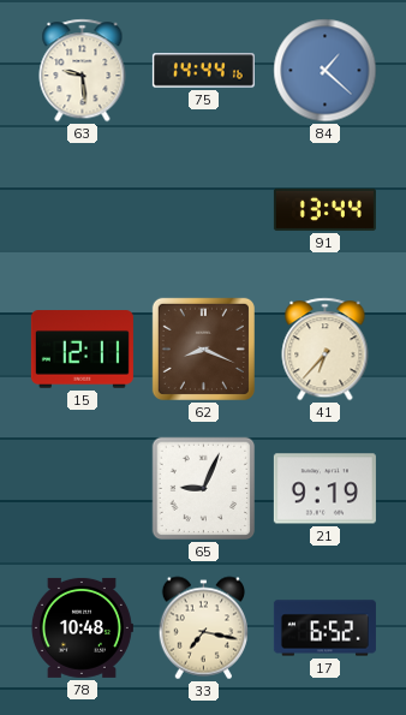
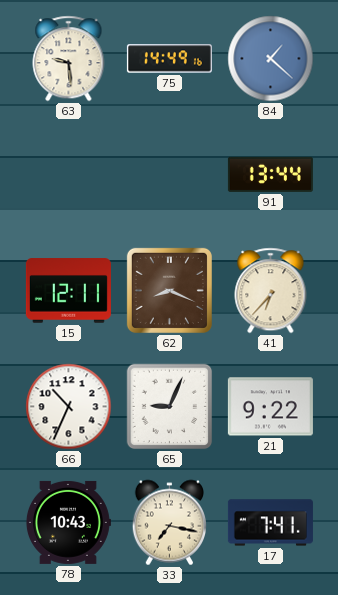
75: 14:44 -> 14:49 (169, 59)
66: none -> 10:34 (69, 407)
21: 9:19 -> 9:22 (270, 407)
78: 10:48 -> 10:43 (68, 522)
17: 6:52 -> 7:41 (270, 523)
